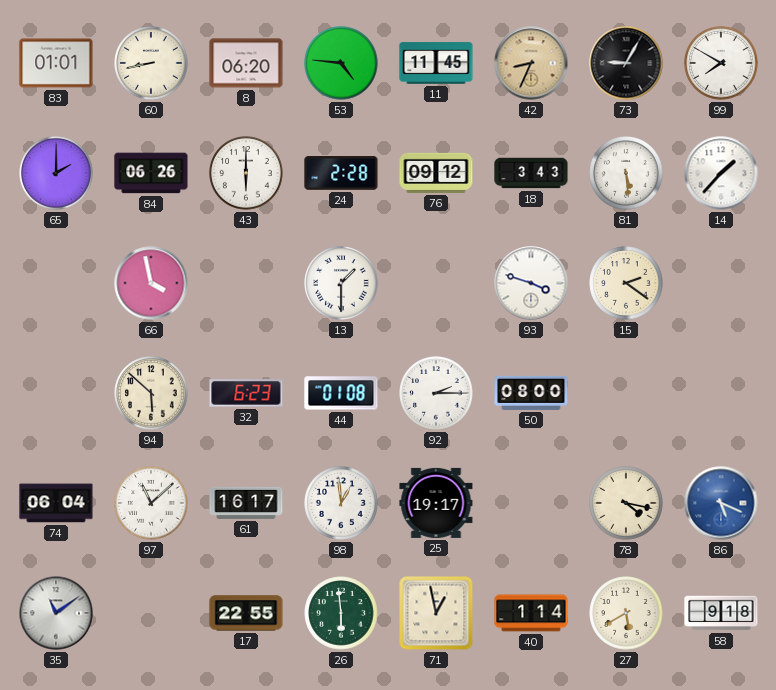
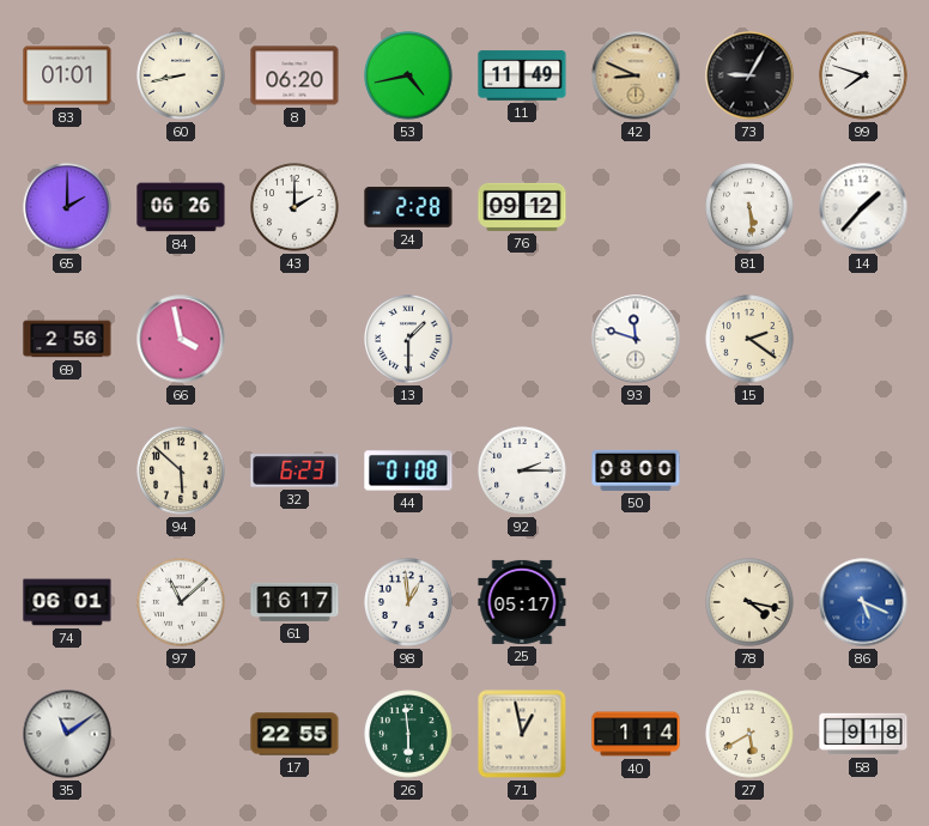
53: 4:46 -> 4:43 (408, 75)
11: 11:45 -> 11:49 (522, 75)
42: 8:34 -> 8:49 (636, 75)
99: 7:50 -> 7:48 (863, 75)
43: 6:00 -> 2:00 (295, 207)
18: 3:43 -> none (531, 173)
69: none -> 2:56 (67, 339)
93: 3:48 -> 11:48 (636, 339)
74: 06:04 -> 06:01 (67, 602)
25: 19:17 -> 05:17 (522, 602)
